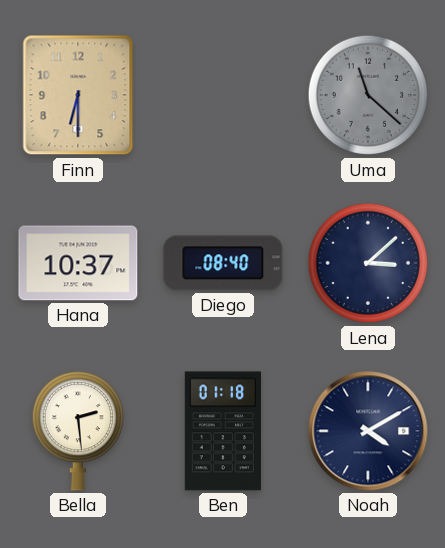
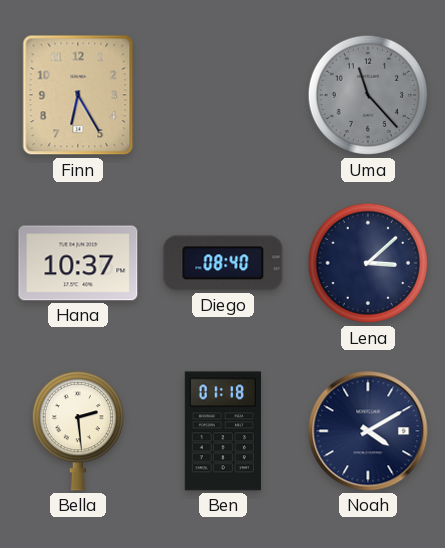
Finn: 6:30 -> 6:25 (78, 95)
Uma: 11:22 -> 11:23 (368, 95)
